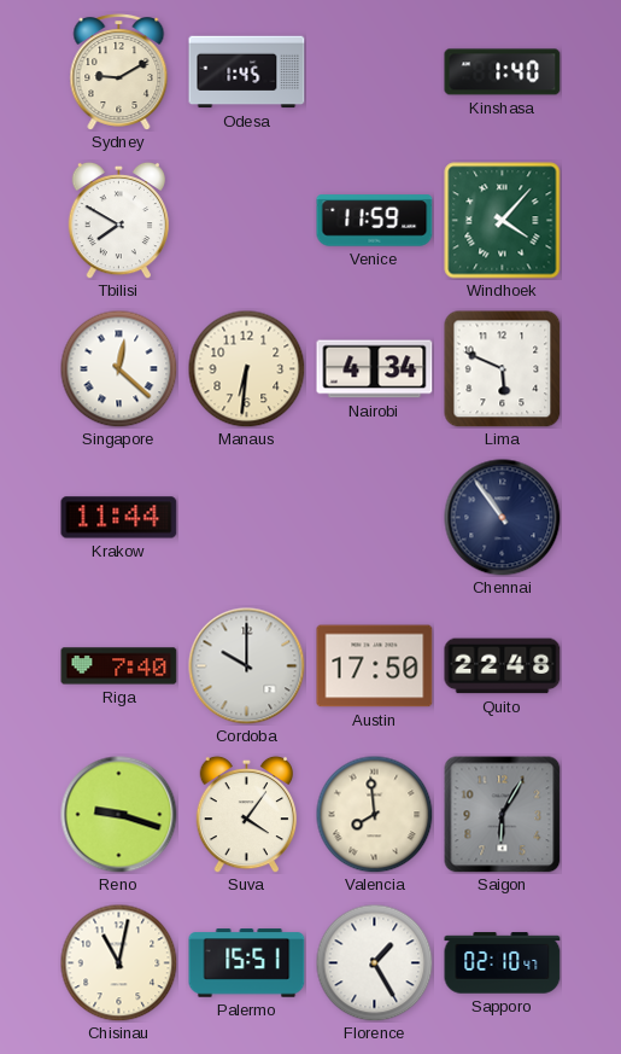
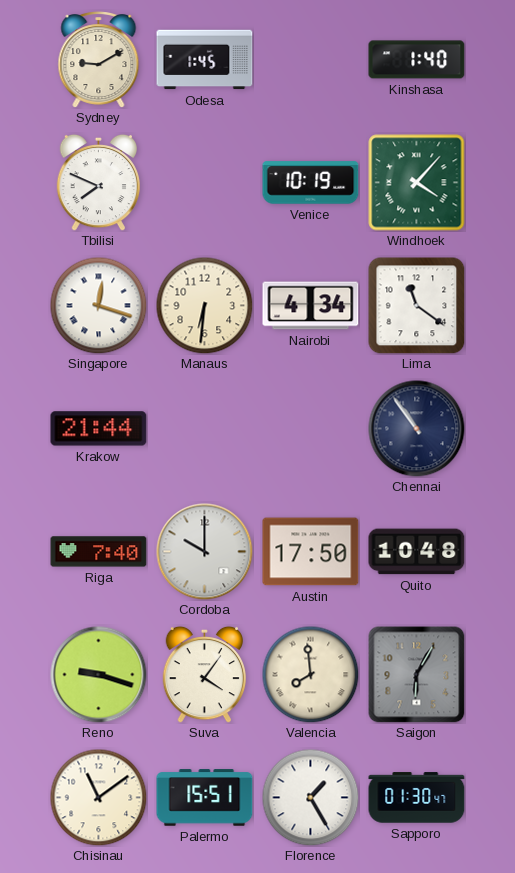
Tbilisi: 7:50 -> 7:49 (98, 182)
Venice: 11:59 -> 10:19 (311, 183)
Singapore: 12:22 -> 12:18 (98, 305)
Lima: 5:49 -> 11:21 (417, 306)
Krakow: 11:44 -> 21:44 (99, 429)
Quito: 22:48 -> 10:48 (417, 552)
Chisinau: 11:02 -> 11:09 (98, 797)
Sapporo: 02:10 -> 01:30 (417, 798)
